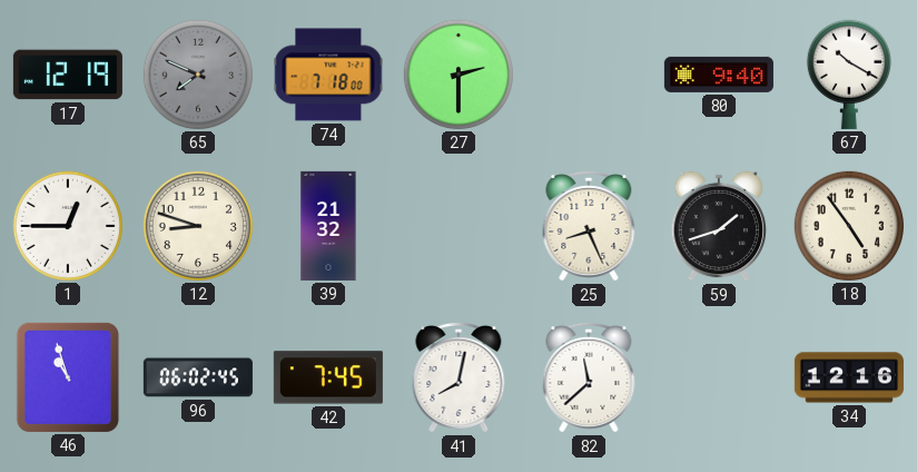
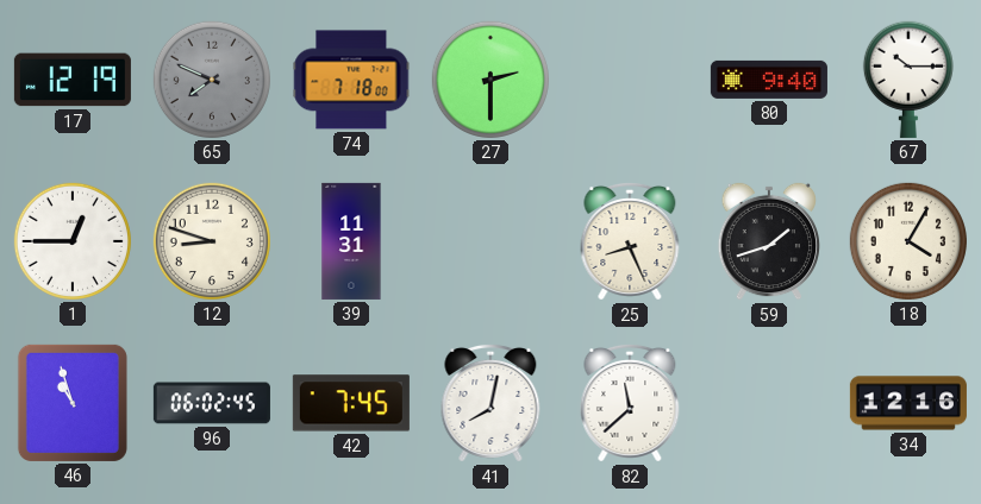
67: 10:20 -> 10:15 (908, 80)
39: 21:32 -> 11:31 (351, 241)
18: 4:54 -> 4:05 (908, 241)
